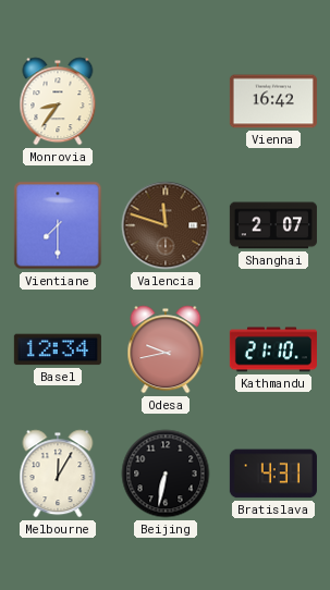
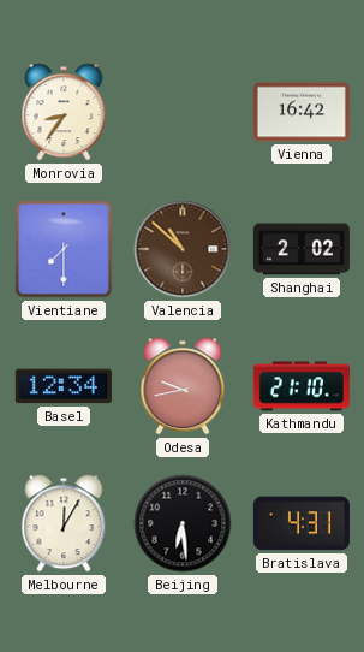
Valencia: 11:48 -> 10:52 (183, 249)
Shanghai: 2:07 -> 2:02 (302, 249)
Beijing: 6:32 -> 6:29 (183, 523)
